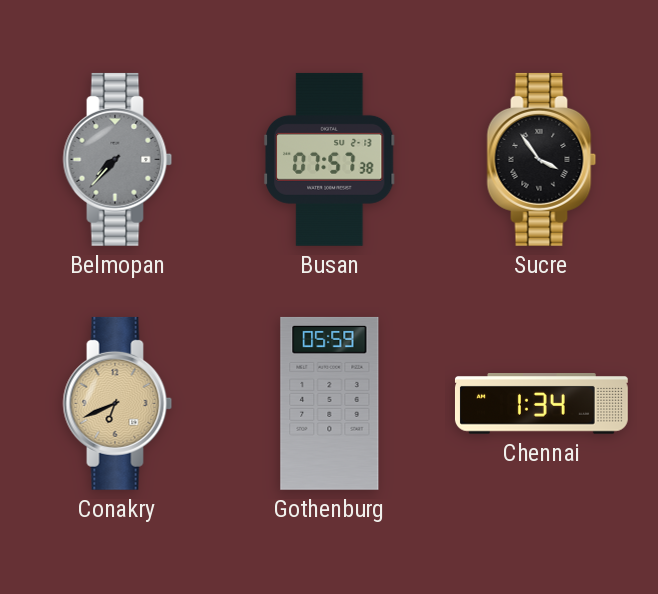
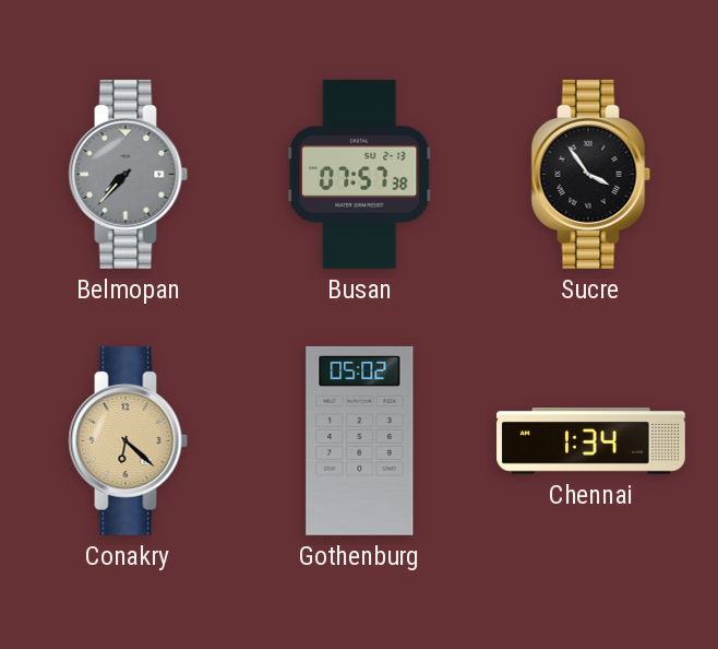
Conakry: 6:41 -> 6:22 (129, 440)
Gothenburg: 05:59 -> 05:02 (360, 440)
